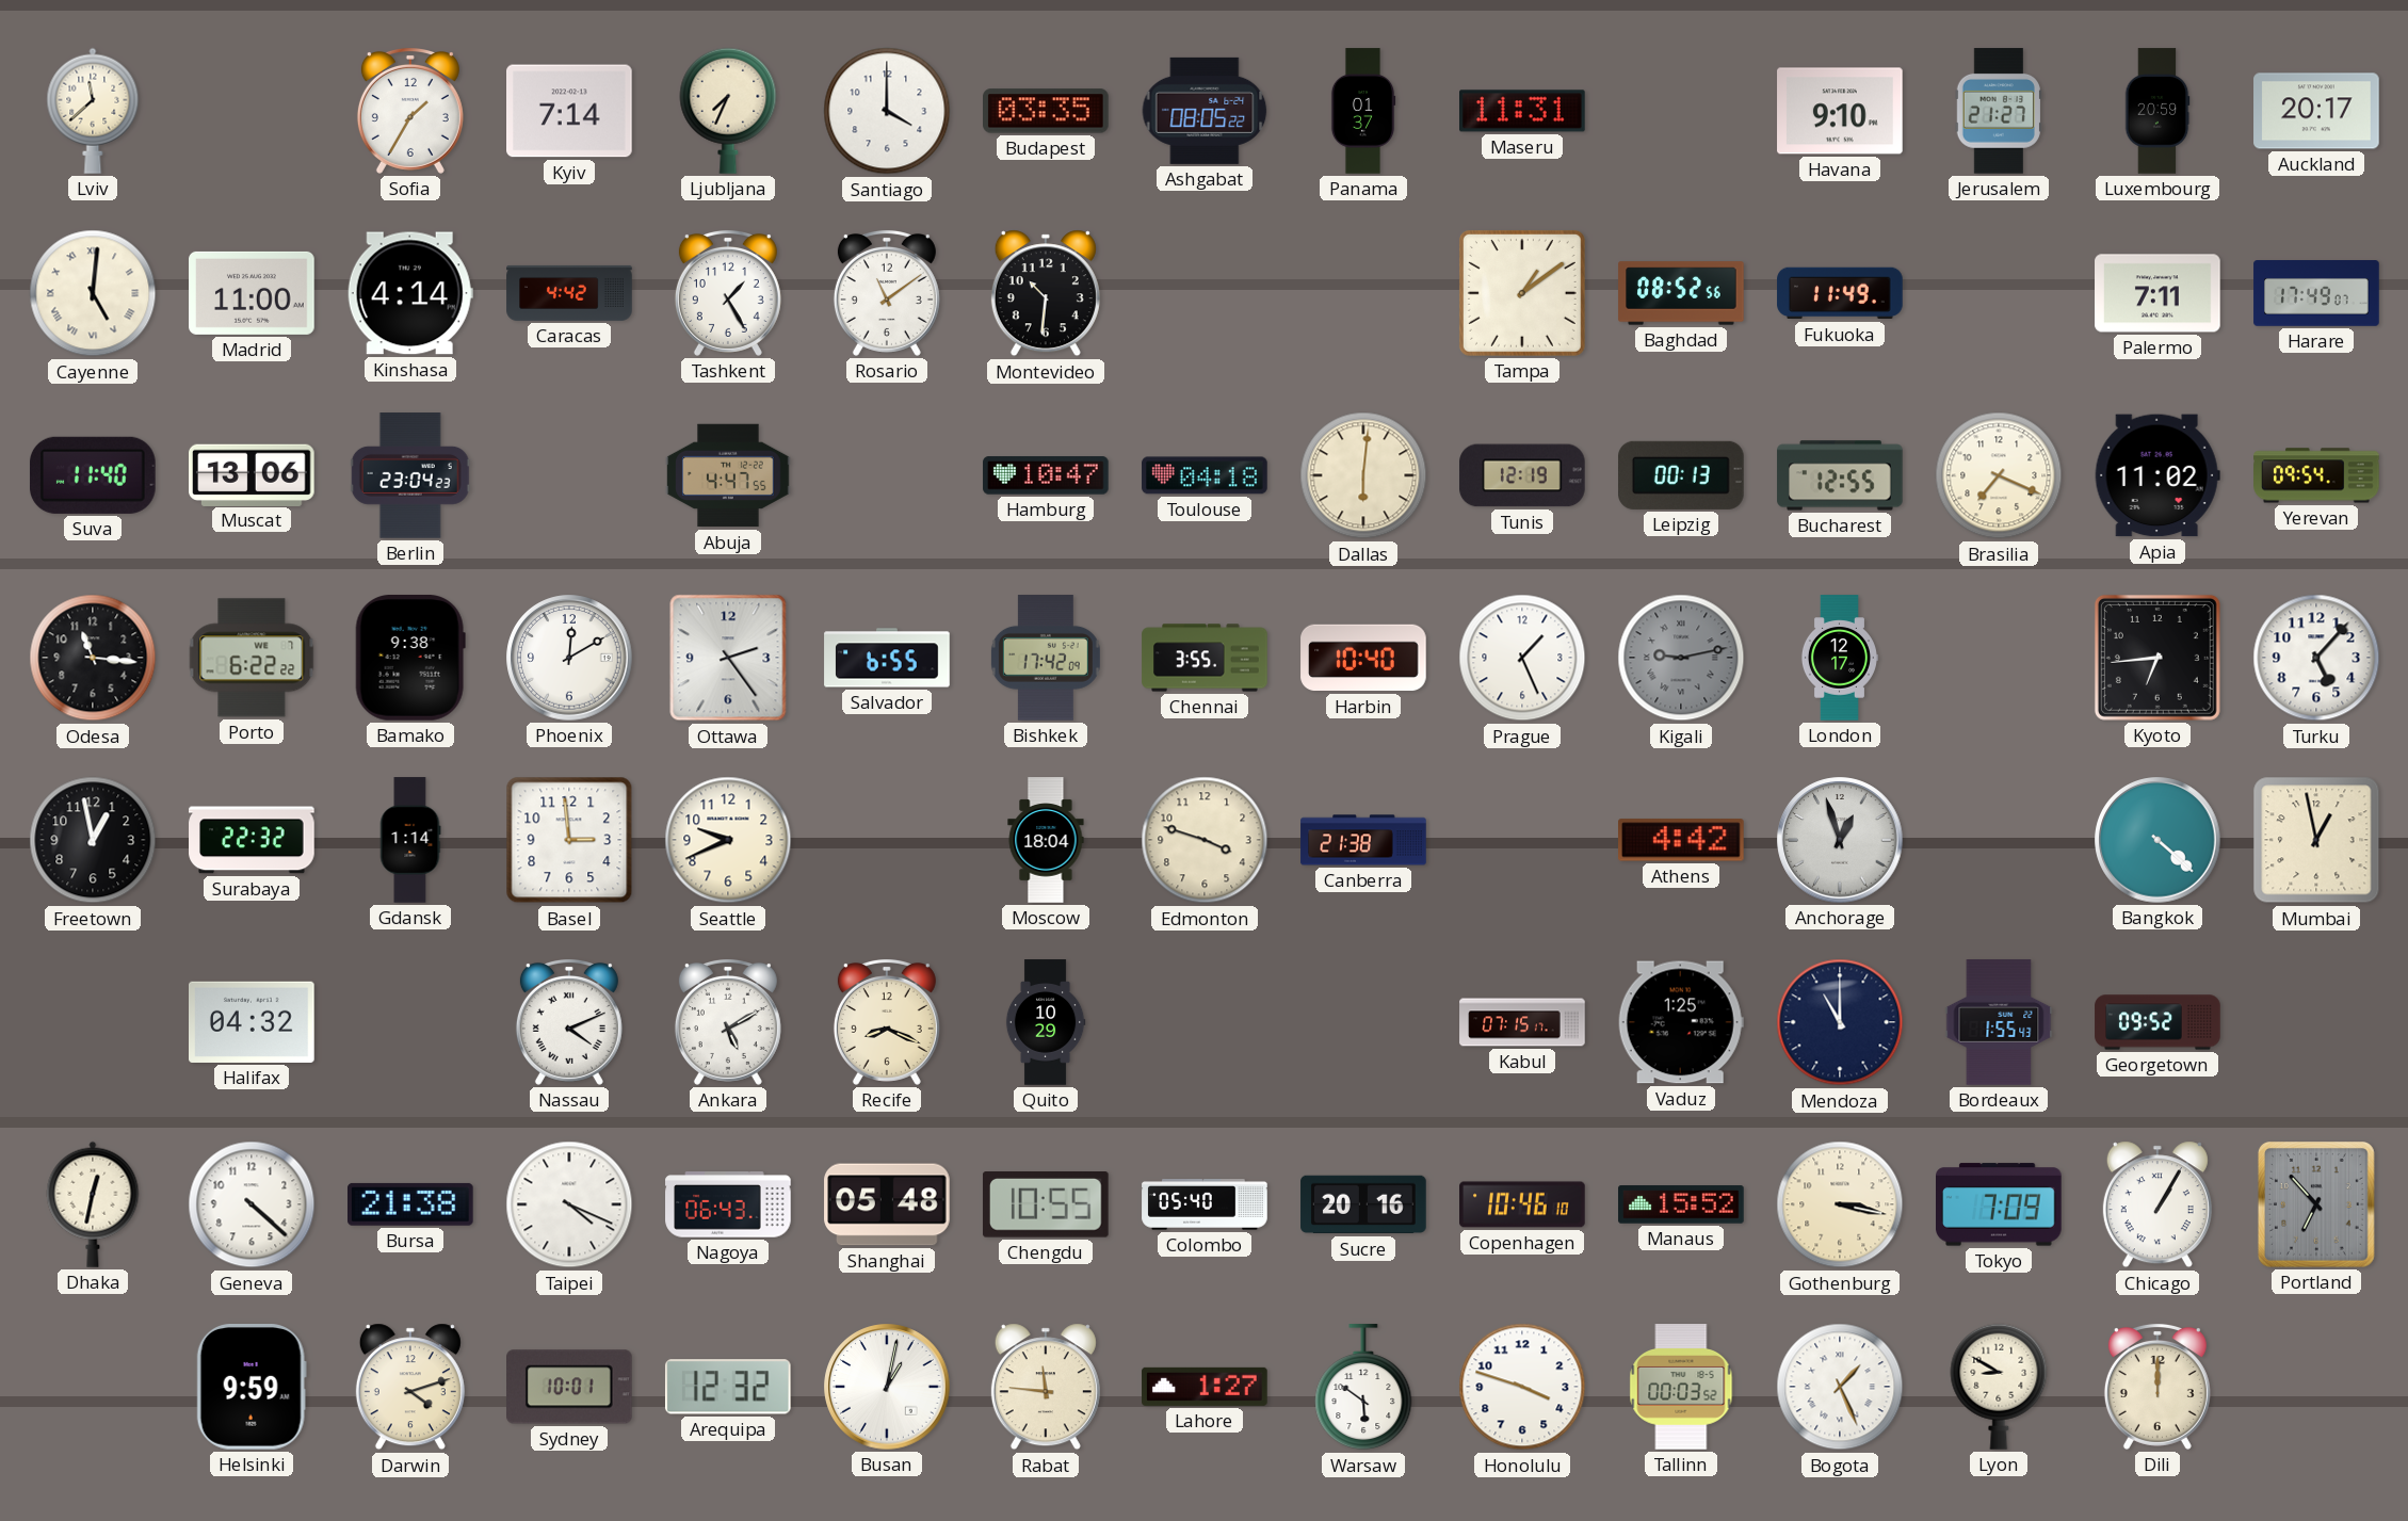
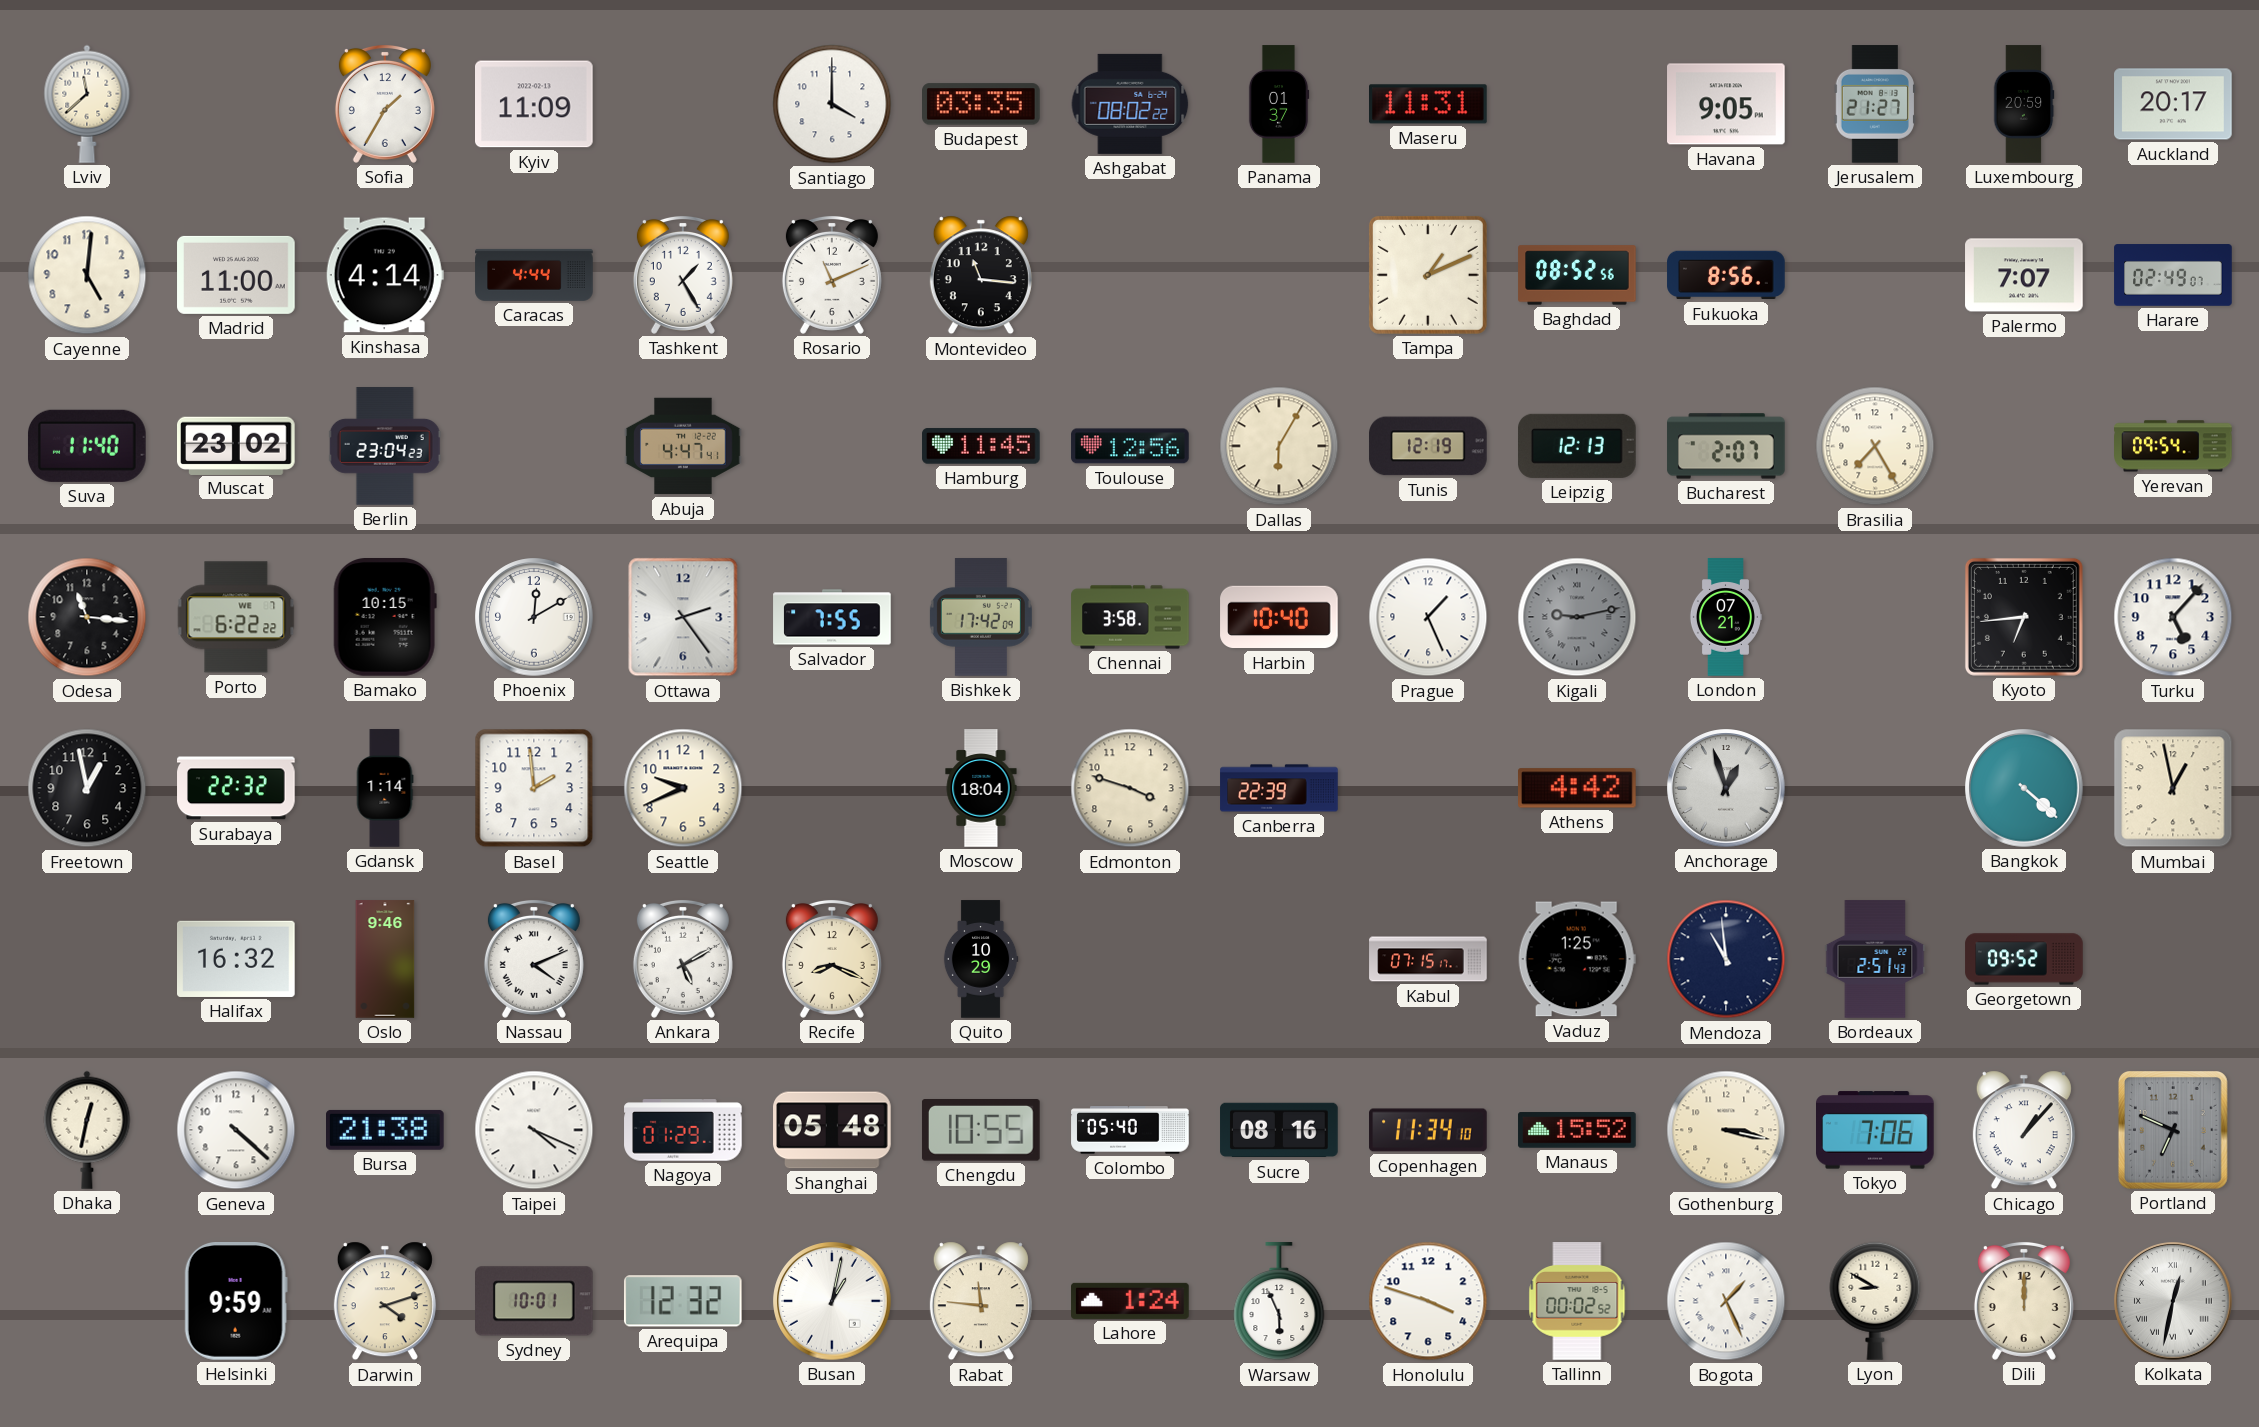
Kyiv: 7:14 -> 11:09 (535, 104)
Ljubljana: 7:34 -> none (728, 111)
Ashgabat: 08:05 -> 08:02 (1130, 104)
Havana: 9:10 -> 9:05 (1726, 104)
Cayenne numerals: Roman -> Arabic (87, 275)
Caracas: 4:42 -> 4:44 (534, 275)
Rosario: 11:09 -> 11:11 (832, 275)
Montevideo: 10:31 -> 11:16 (981, 275)
Tampa: 1:09 -> 1:11 (1428, 275)
Fukuoka: 11:49 -> 8:56 (1726, 275)
Palermo: 7:11 -> 7:07 (2024, 275)
Harare: 17:49 -> 02:49 (2173, 275)
Muscat: 13:06 -> 23:02 (236, 445)
Abuja: 4:47:55 -> 4:47:41 (683, 446)
Hamburg: 10:47 -> 11:45 (981, 446)
Toulouse: 04:18 -> 12:56 (1130, 446)
Dallas: 6:01 -> 6:05 (1279, 446)
Leipzig: 00:13 -> 12:13 (1578, 446)
Bucharest: 12:55 -> 2:07 (1726, 446)
Brasilia: 7:19 -> 7:25 (1875, 446)
Apia: 11:02 -> none (2157, 475)
Bamako: 9:38 -> 10:15 (385, 618)
Salvador: 6:55 -> 7:55 (832, 617)
Chennai: 3:55 -> 3:58 (1130, 617)
London: 12:17 -> 07:21 (1725, 617)
Basel: 2:59 -> 1:59 (534, 788)
Canberra: 21:38 -> 22:39 (1279, 788)
Halifax: 04:32 -> 16:32 (236, 959)
Oslo: none -> 9:46 (385, 959)
Mendoza: 11:00 -> 10:59 (1726, 959)
Bordeaux: 1:55 -> 2:51 (1875, 959)
Nagoya: 06:43 -> 01:29 (683, 1130)
Sucre: 20:16 -> 08:16 (1279, 1130)
Copenhagen: 10:46 -> 11:34 (1428, 1130)
Tokyo: 7:09 -> 7:06 (1876, 1130)
Chicago: 1:05 -> 1:07 (2024, 1130)
Portland: 6:53 -> 6:49 (2173, 1131)
Lahore: 1:27 -> 1:24 (1130, 1301)
Warsaw: 5:51 -> 5:56 (1279, 1302)
Tallinn: 00:03 -> 00:02 (1577, 1301)
Kolkata: none -> 12:32 (2173, 1301)
